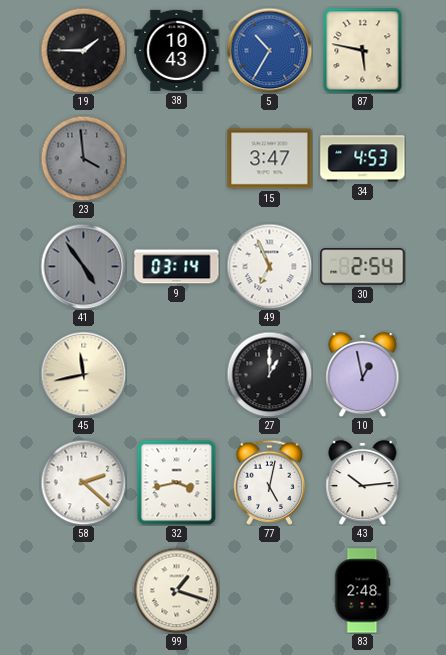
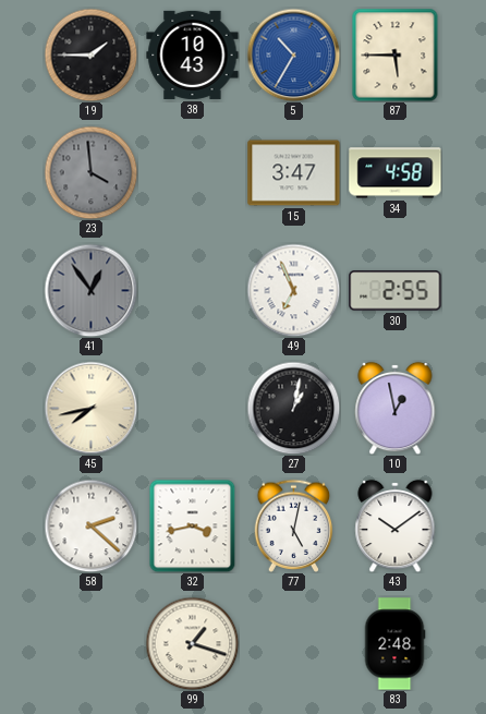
87: 5:47 -> 5:45 (396, 55)
34: 4:53 -> 4:58 (396, 173)
41: 4:54 -> 12:54 (90, 290)
9: 03:14 -> none (177, 267)
30: 2:54 -> 2:55 (396, 291)
45: 11:43 -> 7:43 (90, 408)
27: 1:00 -> 1:02 (293, 408)
43: 10:14 -> 10:09 (396, 525)
